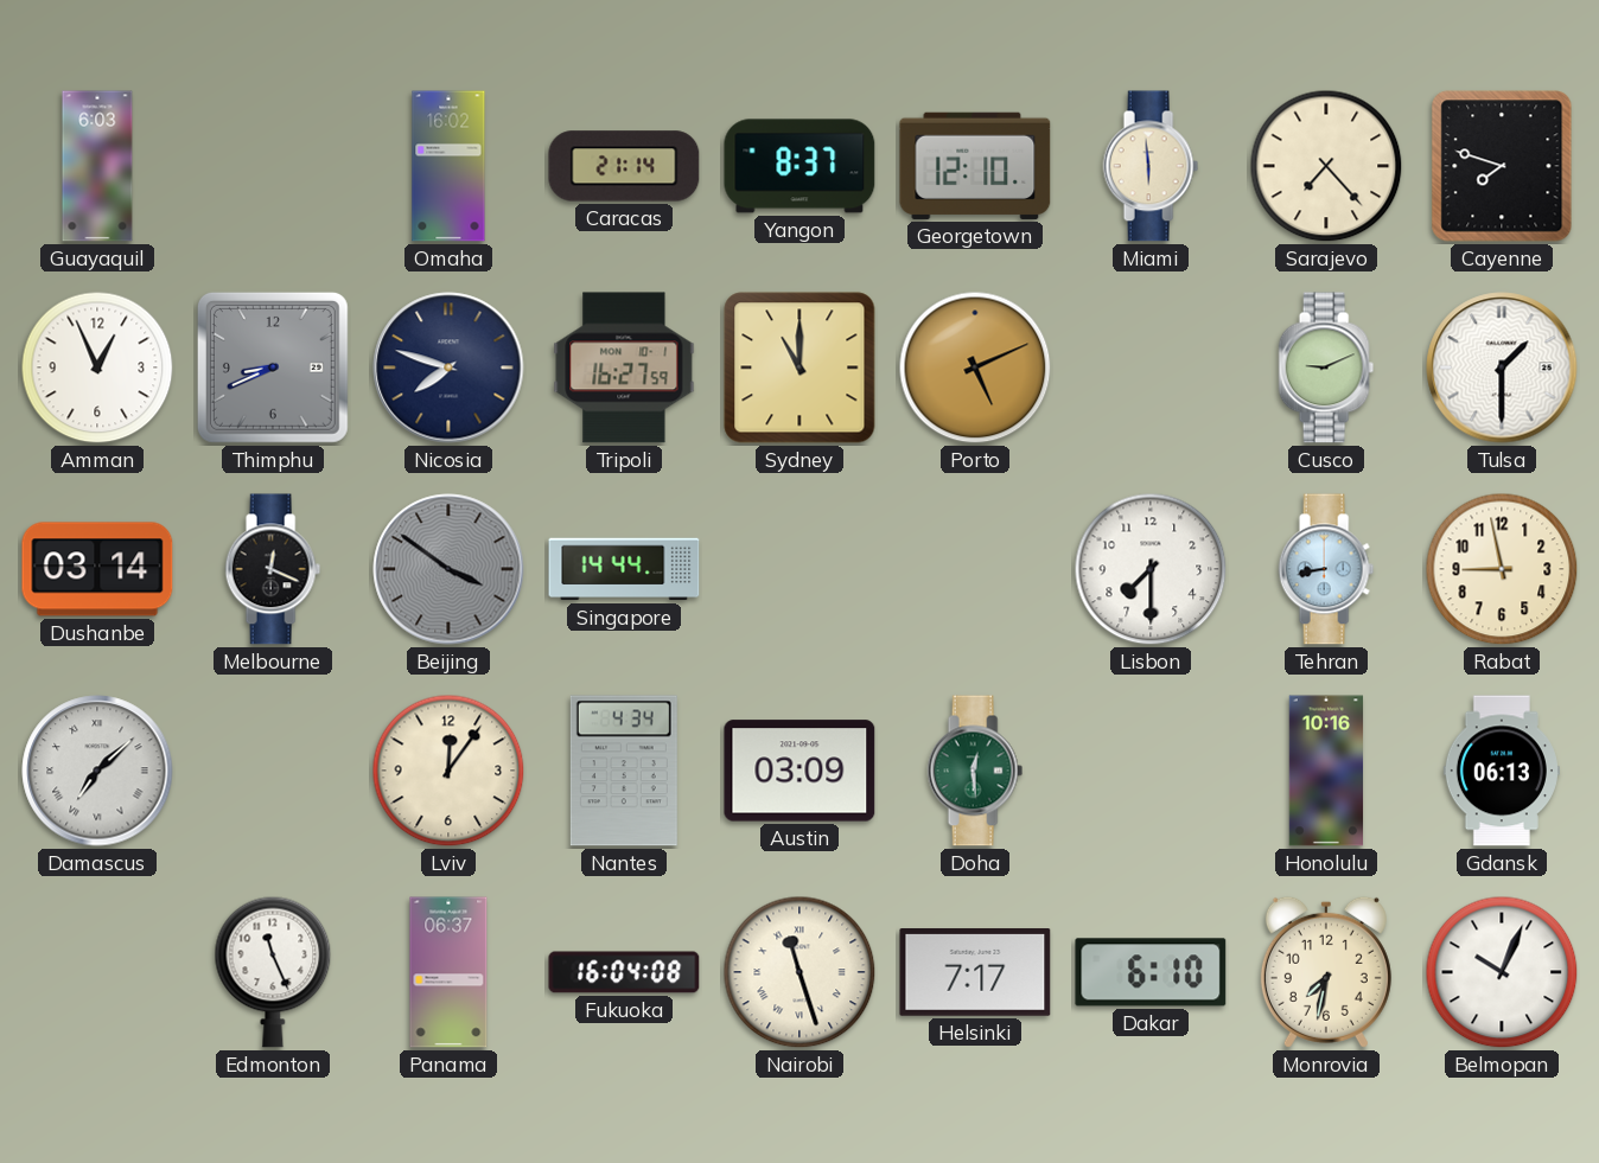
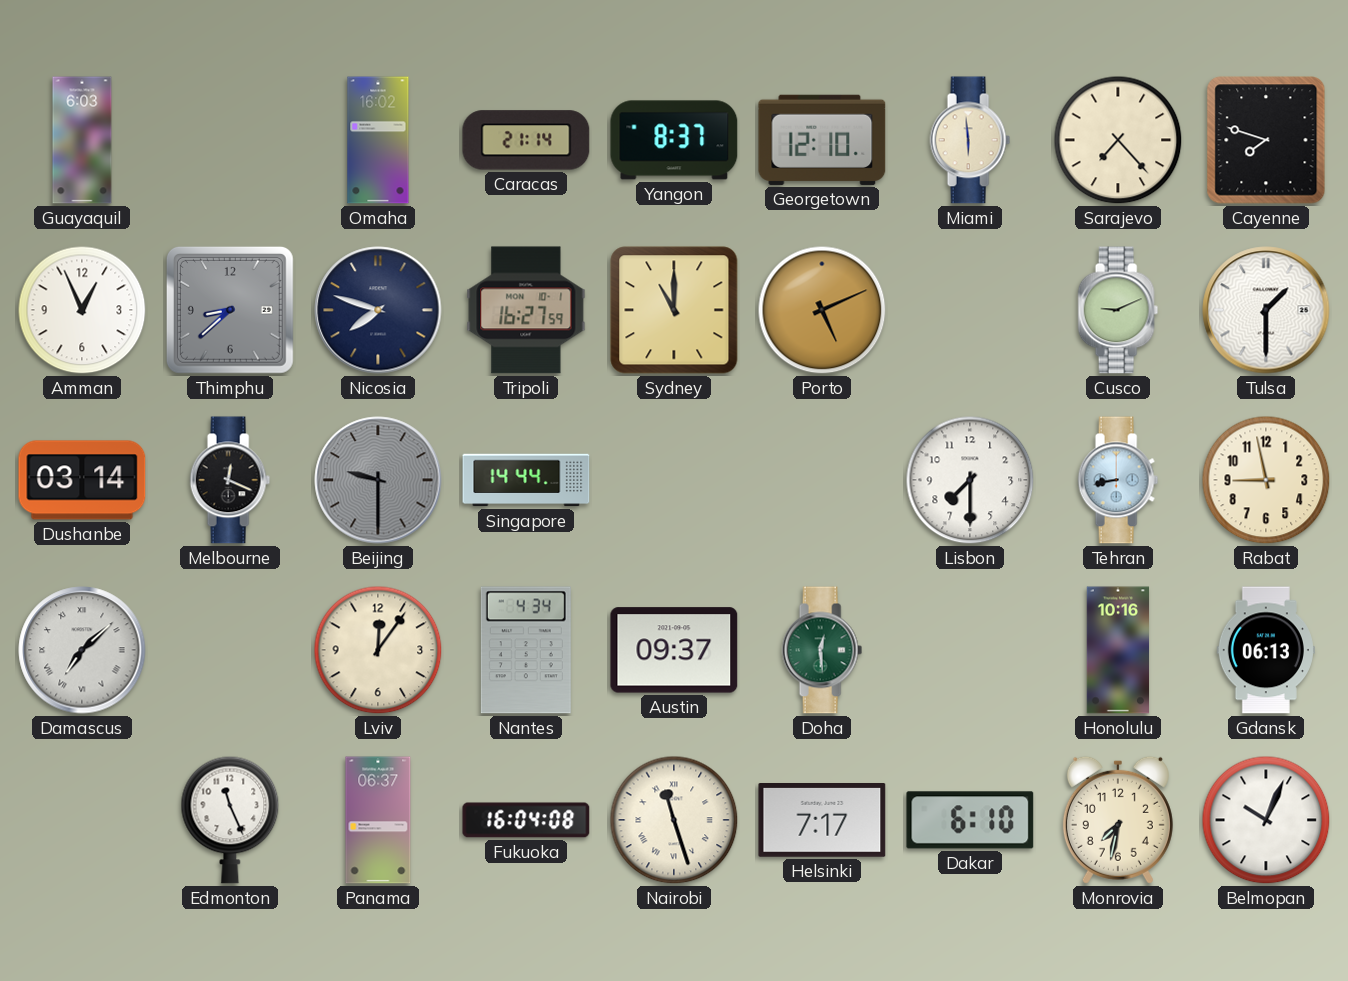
Thimphu: 8:41 -> 8:38 (230, 310)
Beijing: 3:51 -> 9:30 (378, 480)
Austin: 03:09 -> 09:37 (674, 650)
